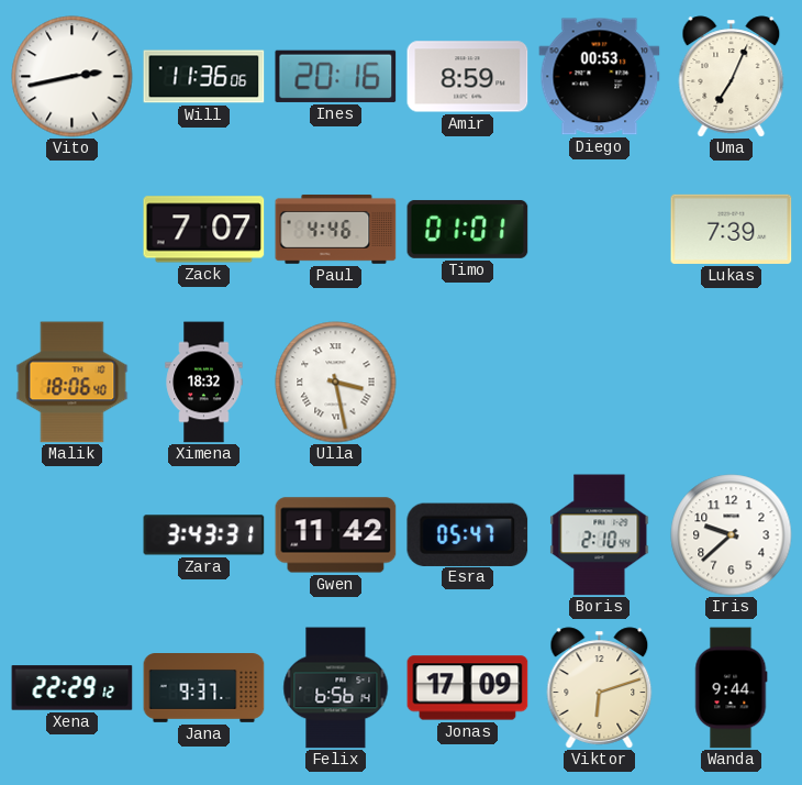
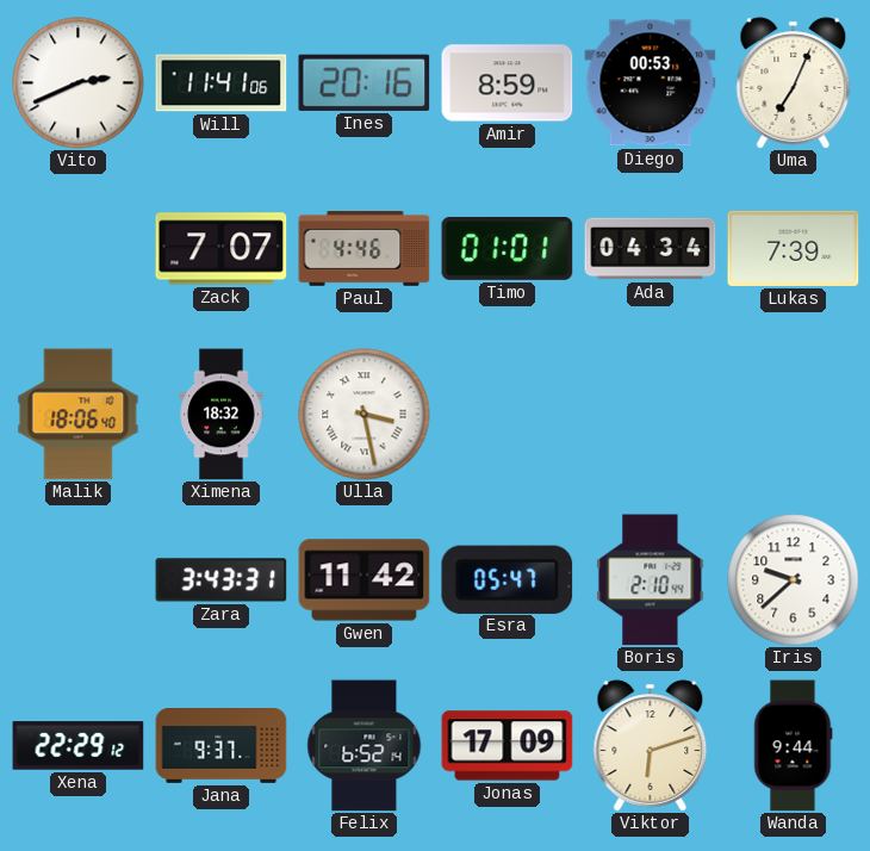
Vito: 2:43 -> 2:41 (79, 83)
Will: 11:36 -> 11:41 (222, 83)
Ada: none -> 04:34 (651, 249)
Felix: 6:56 -> 6:52 (365, 746)
